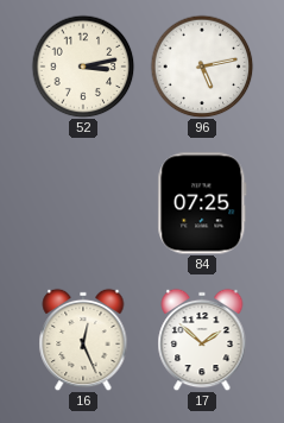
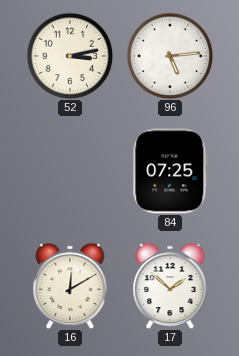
96: 5:13 -> 5:14 (170, 56)
16: 12:26 -> 12:10 (70, 286)
